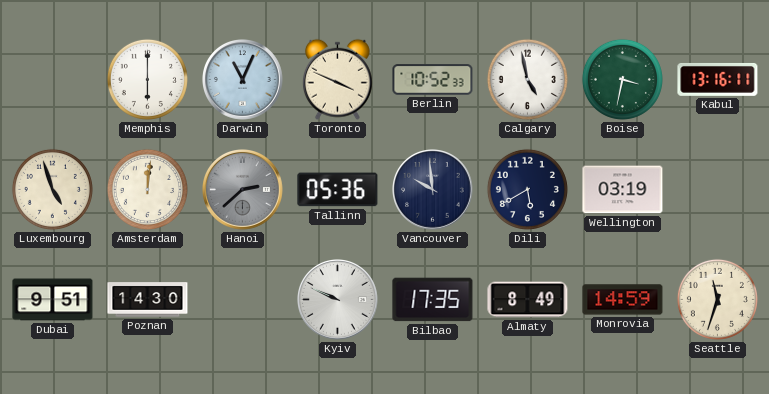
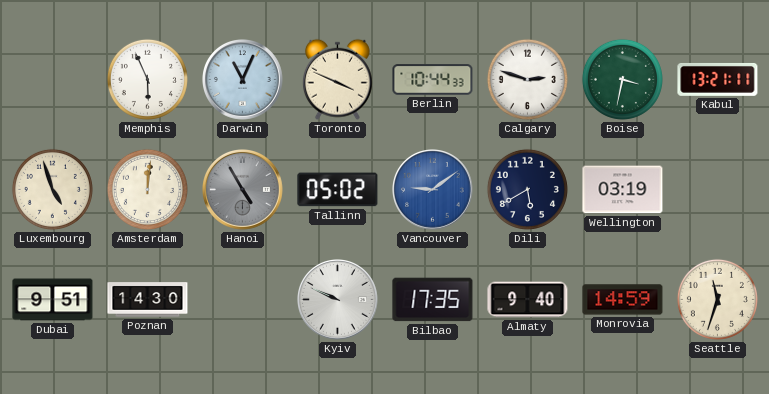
Memphis: 6:00 -> 5:56 (147, 79)
Berlin: 10:52 -> 10:44 (433, 80)
Calgary: 4:58 -> 2:48 (527, 79)
Kabul: 13:16 -> 13:21 (718, 79)
Hanoi: 2:38 -> 4:55 (243, 190)
Tallinn: 05:36 -> 05:02 (338, 190)
Vancouver: 9:59 -> 9:09 (433, 190)
Vancouver dial: navy -> blue (433, 190)
Almaty: 8:49 -> 9:40 (528, 300)
